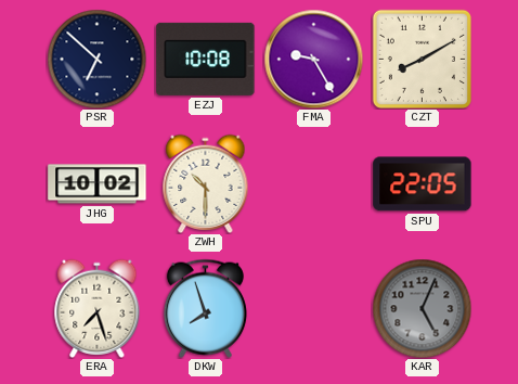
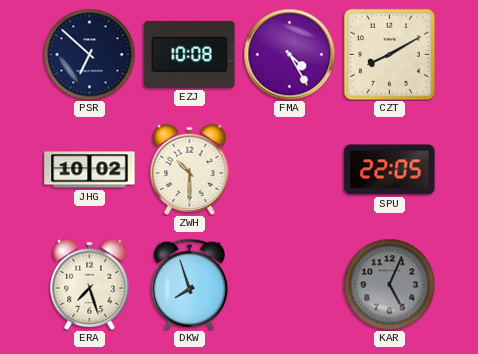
FMA: 9:25 -> 4:25 (289, 54)
